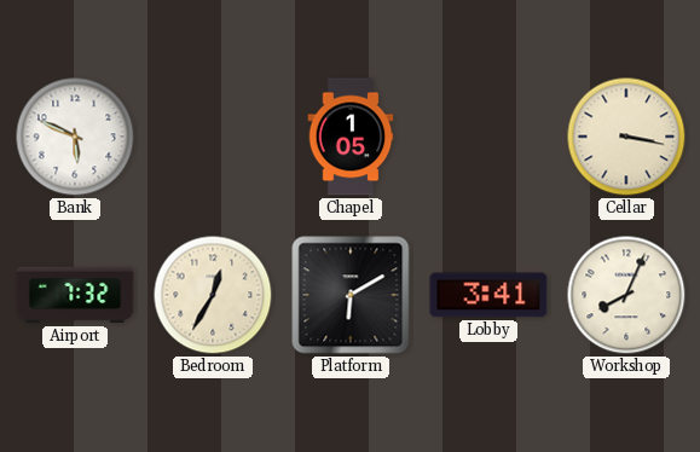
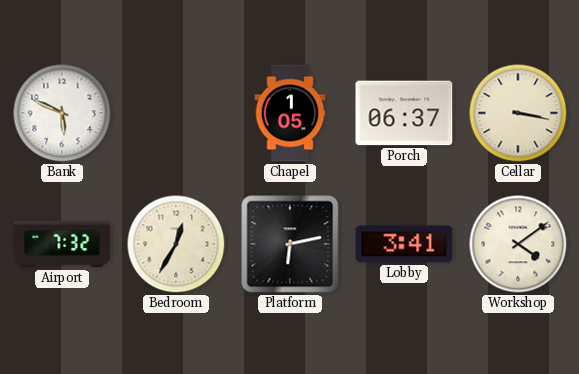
Porch: none -> 06:37 (404, 113)
Platform: 6:10 -> 6:13 (290, 244)
Workshop: 8:04 -> 4:09 (518, 244)
